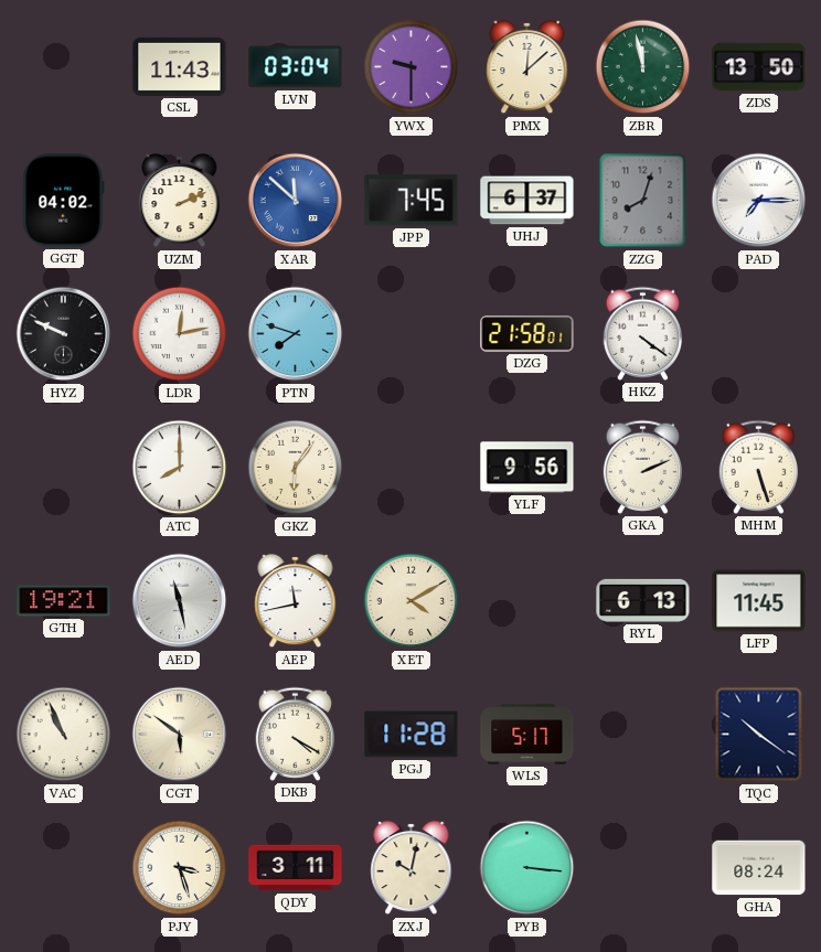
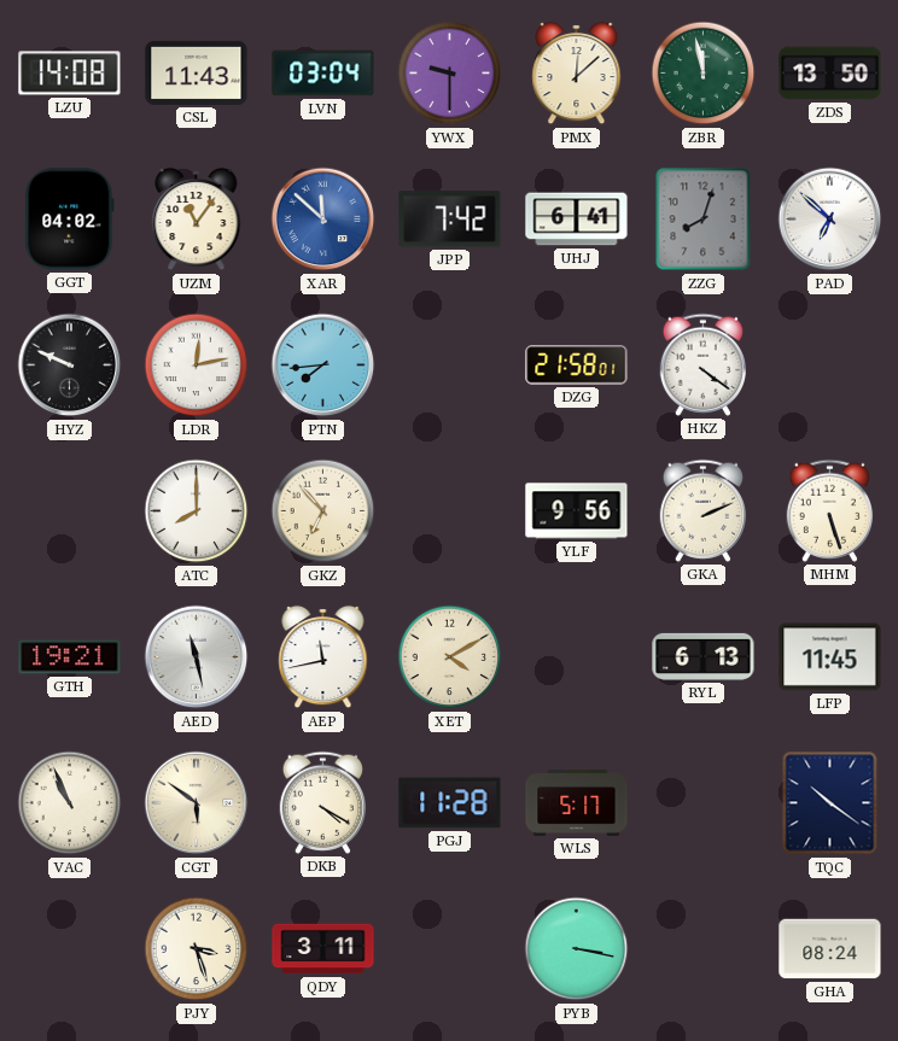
LZU: none -> 14:08 (70, 74)
UZM: 2:11 -> 11:06 (197, 220)
JPP: 7:45 -> 7:42 (450, 220)
UHJ: 6:37 -> 6:41 (577, 220)
PAD: 7:15 -> 6:52 (830, 220)
PTN: 7:48 -> 7:44 (323, 365)
GKZ: 6:06 -> 6:53 (323, 511)
ZXJ: 10:02 -> none (412, 868)
PYB: 3:16 -> 3:17 (577, 949)
